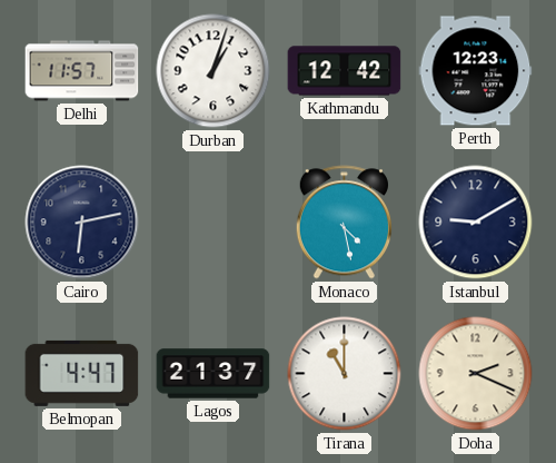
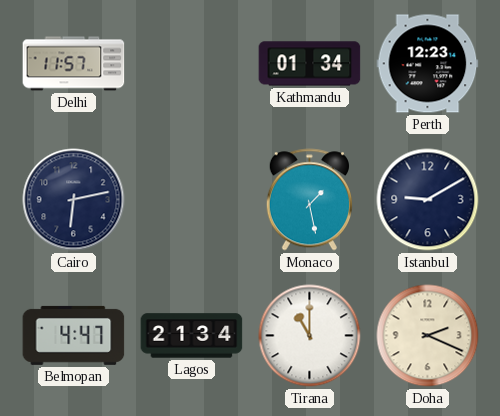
Durban: 1:03 -> none (214, 71)
Kathmandu: 12:42 -> 01:34 (310, 64)
Monaco: 4:28 -> 1:28 (309, 200)
Lagos: 21:37 -> 21:34 (192, 336)
